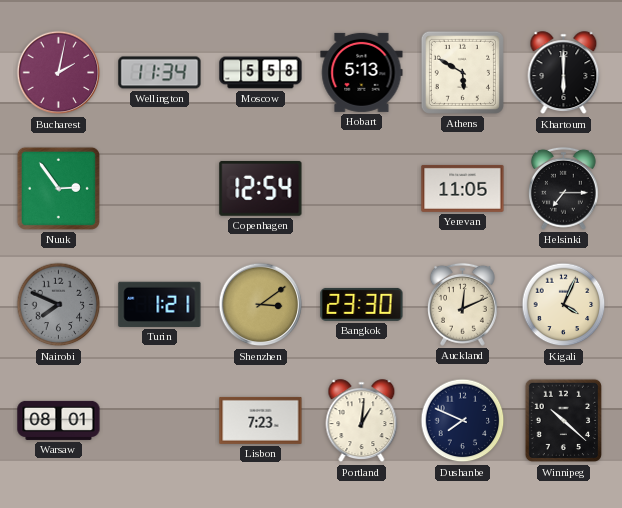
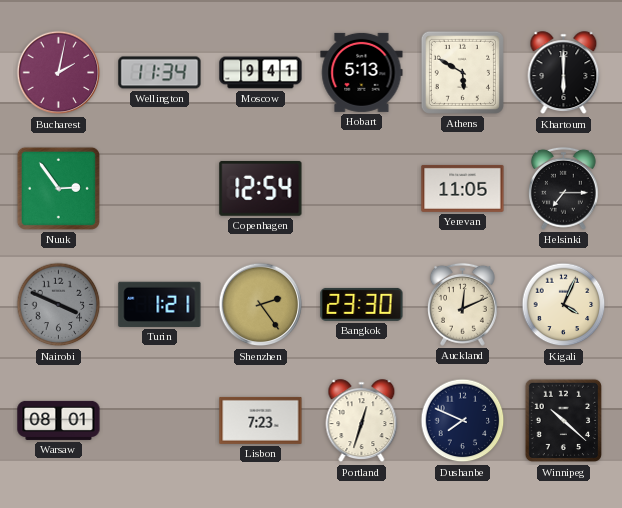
Moscow: 5:58 -> 9:41 (261, 73)
Nairobi: 7:49 -> 3:49 (59, 305)
Shenzhen: 3:09 -> 2:24 (261, 305)
Portland: 1:01 -> 12:33 (362, 421)
